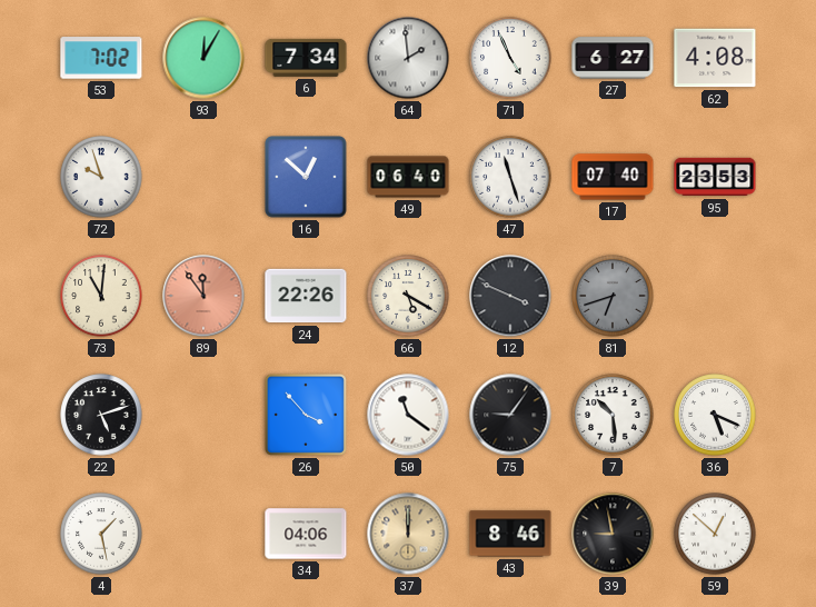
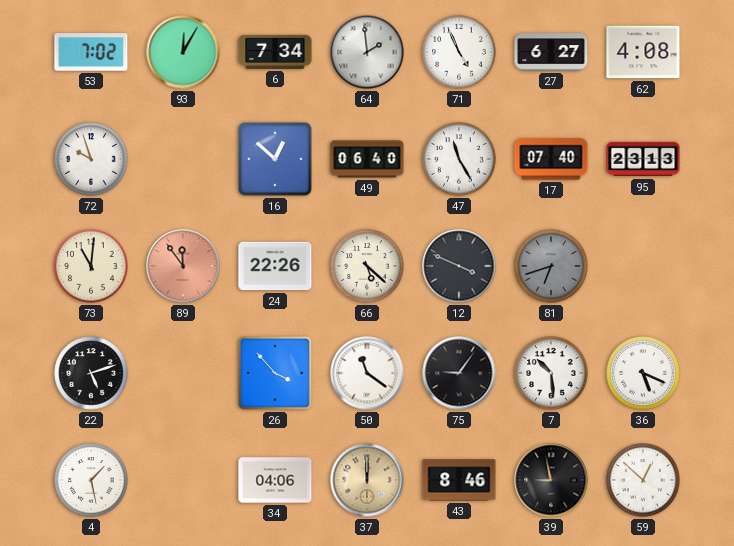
47: 11:27 -> 11:25 (459, 159)
95: 23:53 -> 23:13 (643, 159)
66: 5:20 -> 5:22 (367, 266)
